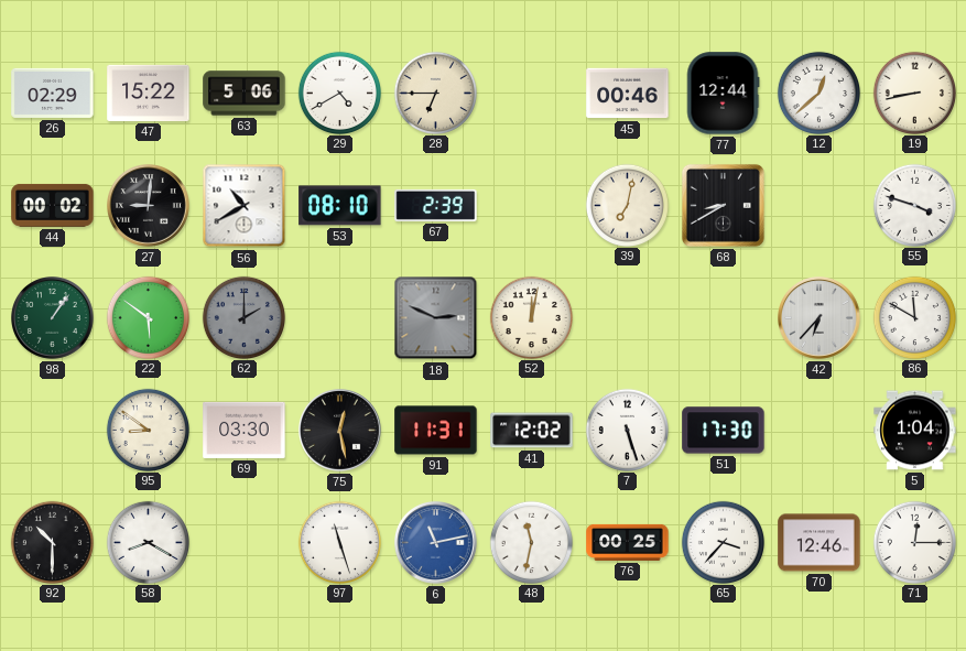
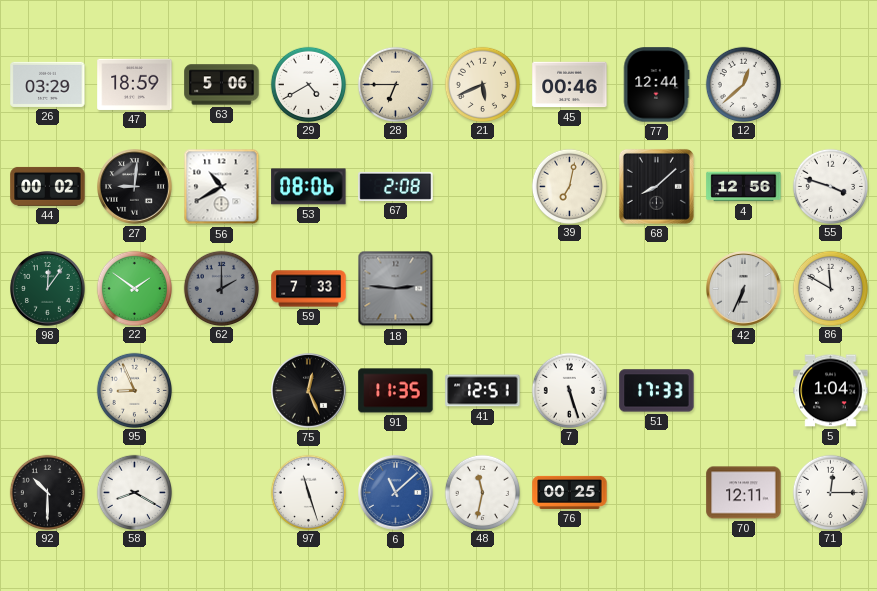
26: 02:29 -> 03:29 (48, 84)
47: 15:22 -> 18:59 (135, 84)
21: none -> 5:41 (482, 84)
19: 8:43 -> none (914, 93)
53: 08:10 -> 08:06 (309, 187)
67: 2:39 -> 2:08 (396, 186)
68: 8:40 -> 8:08 (656, 186)
4: none -> 12:56 (744, 187)
98: 1:06 -> 12:06 (48, 289)
22: 5:51 -> 1:51 (134, 288)
59: none -> 7:33 (309, 289)
18: 2:49 -> 2:46 (396, 289)
52: 12:02 -> none (531, 317)
42: 6:37 -> 6:34 (744, 289)
95: 8:51 -> 8:56 (134, 390)
69: 03:30 -> none (245, 430)
75: 12:28 -> 12:26 (309, 391)
91: 11:31 -> 11:35 (396, 391)
41: 12:02 -> 12:51 (483, 391)
51: 17:30 -> 17:33 (657, 391)
6: 11:13 -> 11:08 (396, 493)
65: 3:37 -> none (723, 542)
70: 12:46 -> 12:11 (744, 493)
